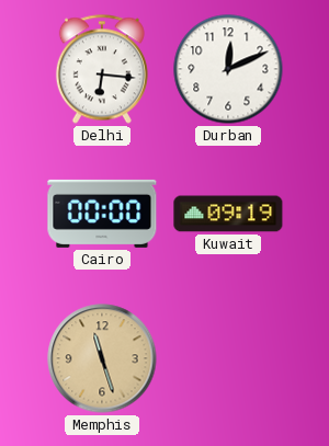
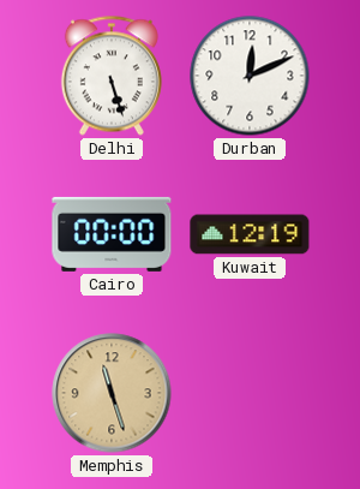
Delhi: 6:16 -> 5:27 (112, 76)
Kuwait: 09:19 -> 12:19 (250, 234)
